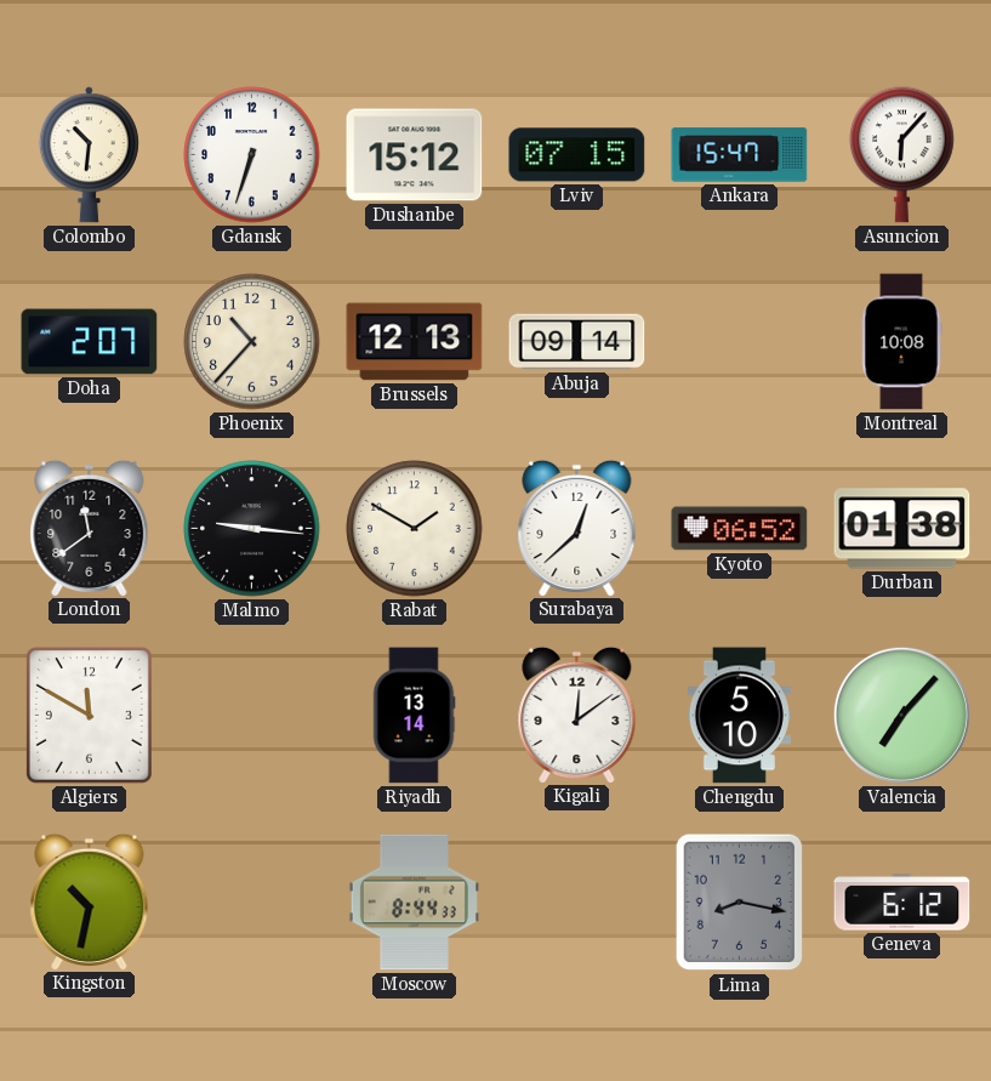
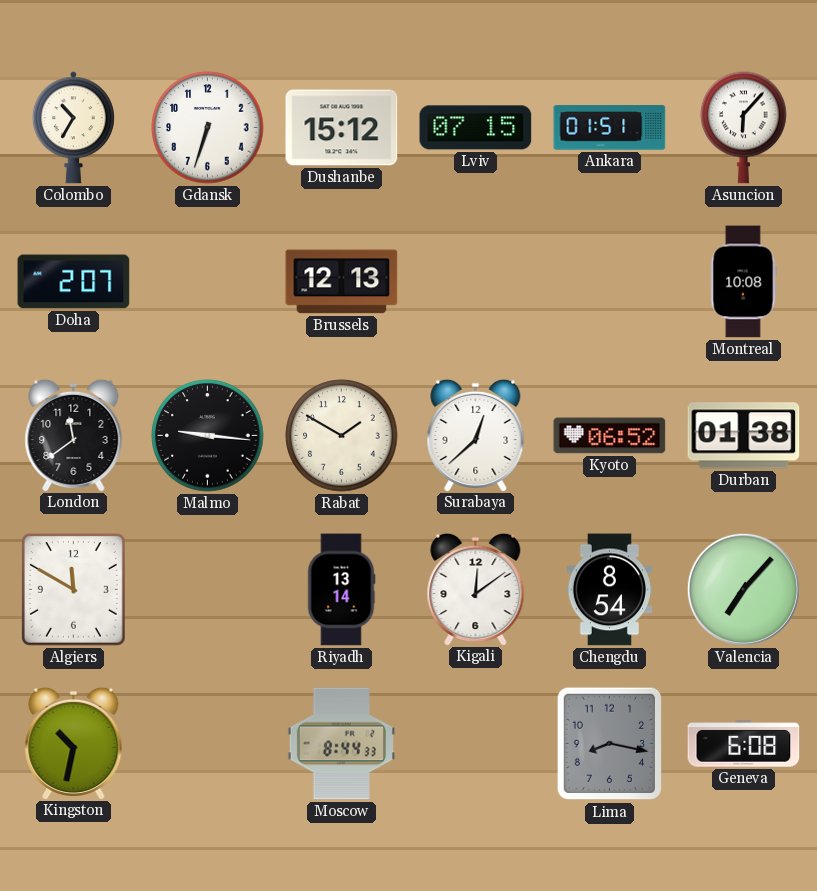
Colombo: 10:31 -> 10:35 (73, 128)
Ankara: 15:47 -> 01:51 (610, 128)
Phoenix: 10:37 -> none (252, 342)
Abuja: 09:14 -> none (577, 342)
Chengdu: 5:10 -> 8:54 (609, 590)
Geneva: 6:12 -> 6:08 (744, 744)
